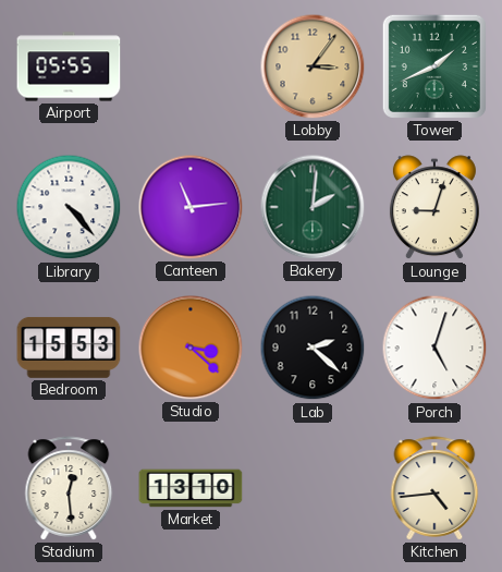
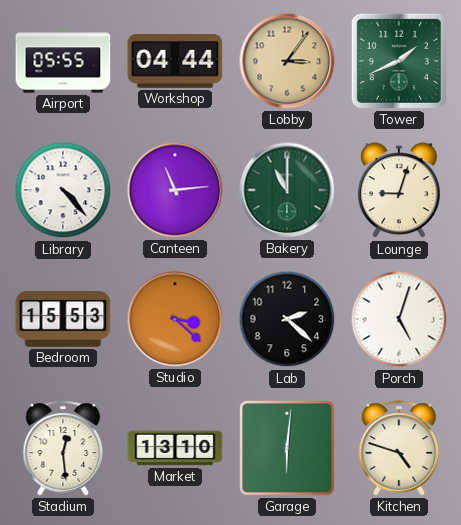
Workshop: none -> 04:44 (175, 61)
Bakery: 2:01 -> 11:00 (287, 190)
Garage: none -> 6:01 (287, 448)
Kitchen: 4:44 -> 4:48 (399, 448)
